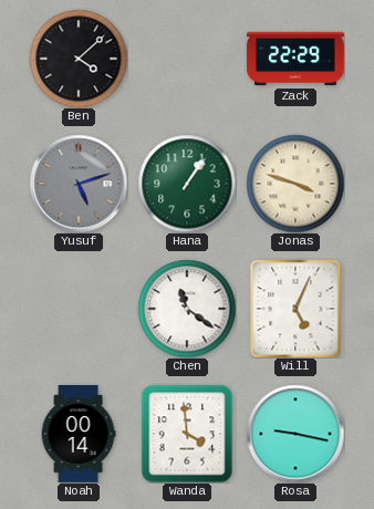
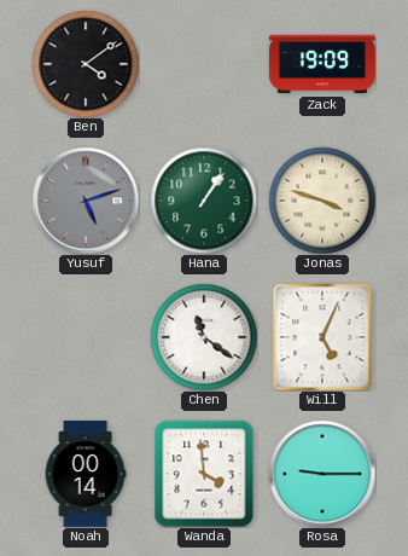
Ben: 4:08 -> 4:09 (86, 64)
Zack: 22:29 -> 19:09 (322, 64)
Rosa: 9:17 -> 9:15 (322, 474)
